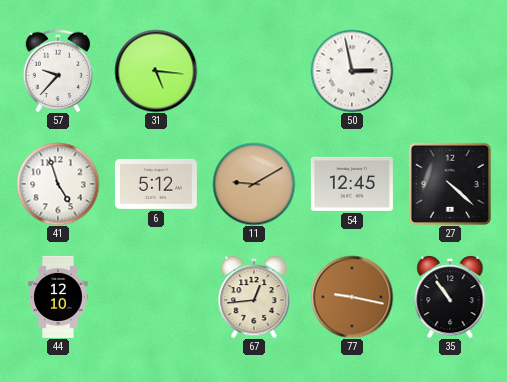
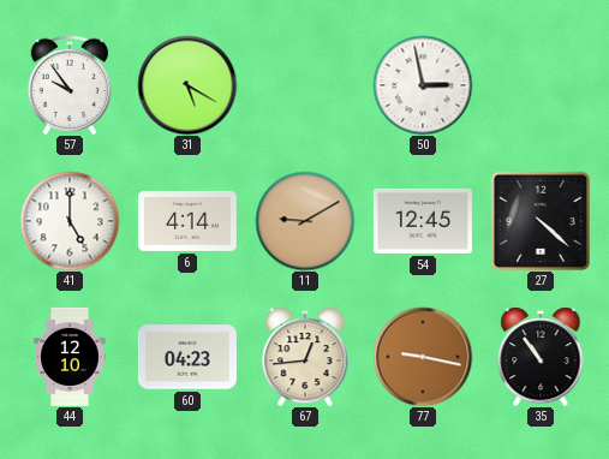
57: 9:37 -> 9:54 (70, 85)
31: 5:16 -> 5:20 (187, 85)
41: 4:57 -> 5:00 (70, 221)
6: 5:12 -> 4:14 (187, 221)
60: none -> 04:23 (187, 357)
